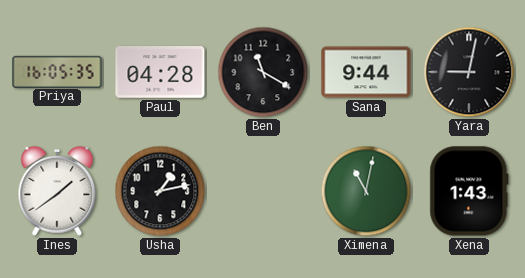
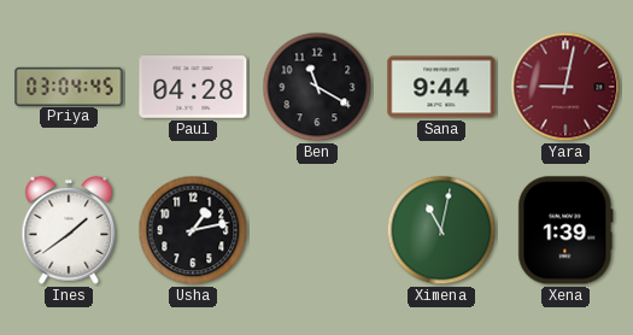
Priya: 16:05 -> 03:04 (69, 86)
Yara dial: black -> burgundy (565, 87)
Xena: 1:43 -> 1:39 (565, 230)
